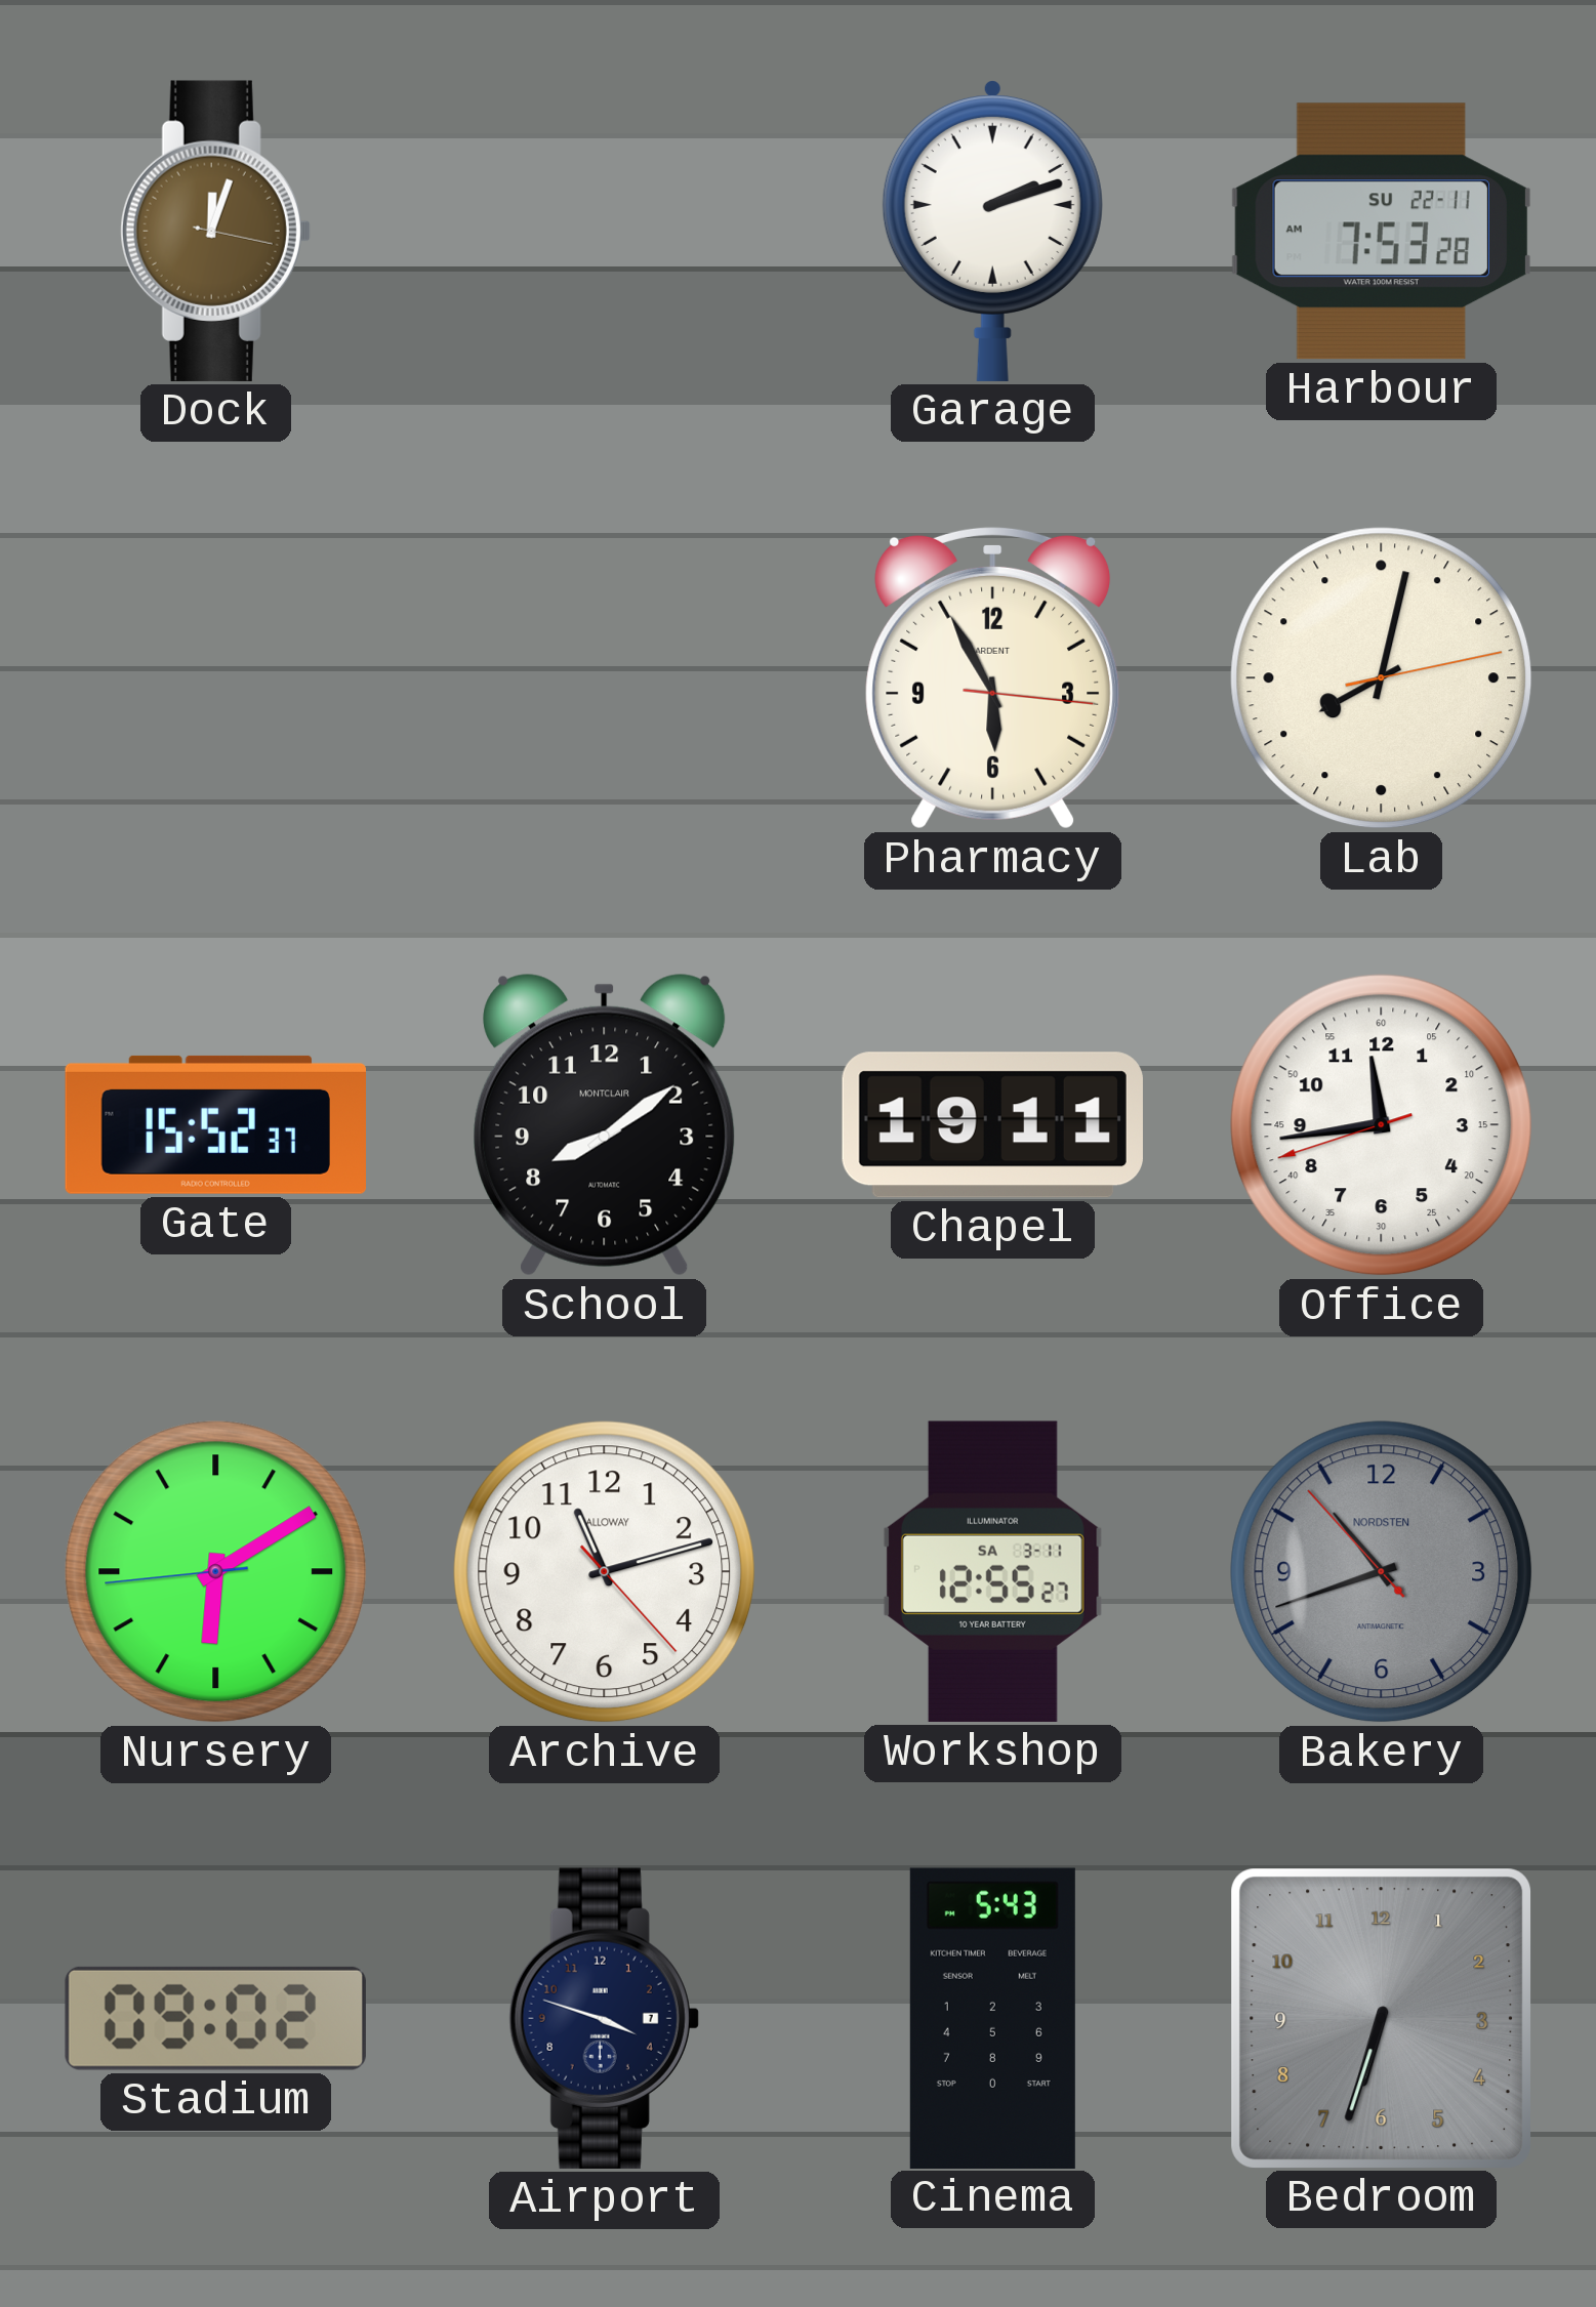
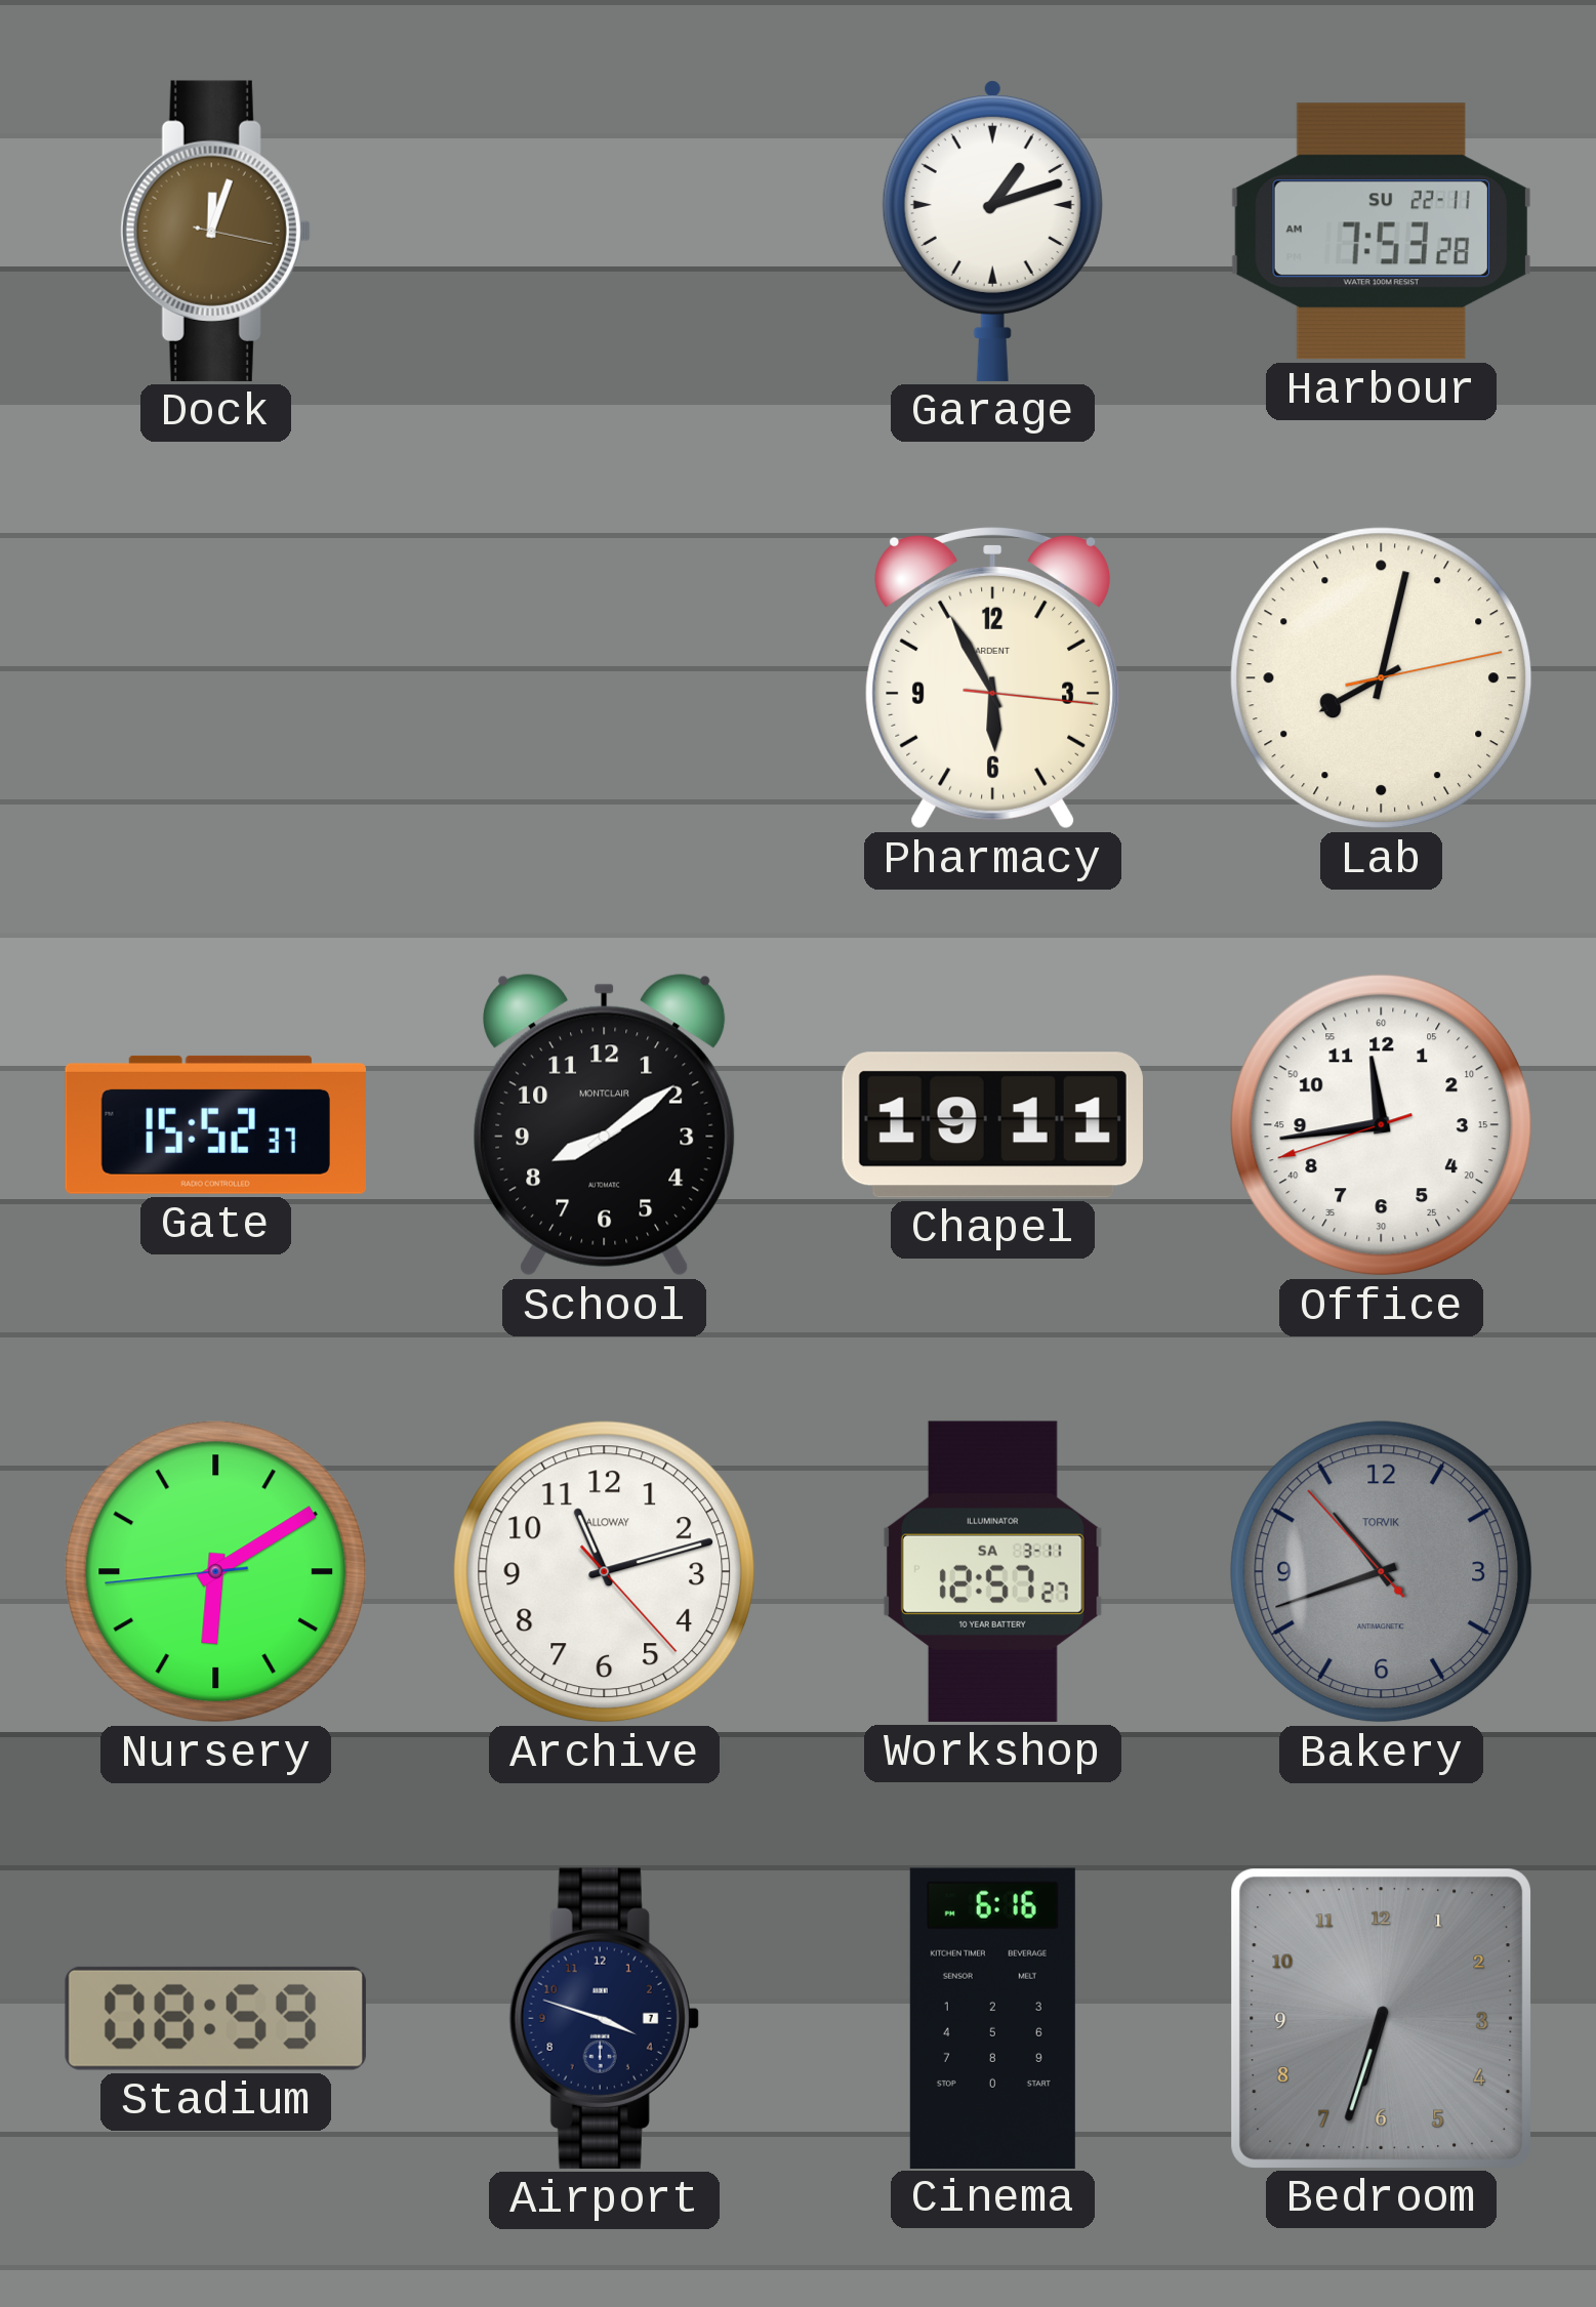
Garage: 2:12 -> 1:12 (992, 232)
Workshop: 12:55 -> 12:57 (992, 1571)
Bakery brand: NORDSTEN -> TORVIK (1382, 1572)
Stadium: 09:02 -> 08:59 (215, 2018)
Cinema: 5:43 -> 6:16 (992, 2018)
